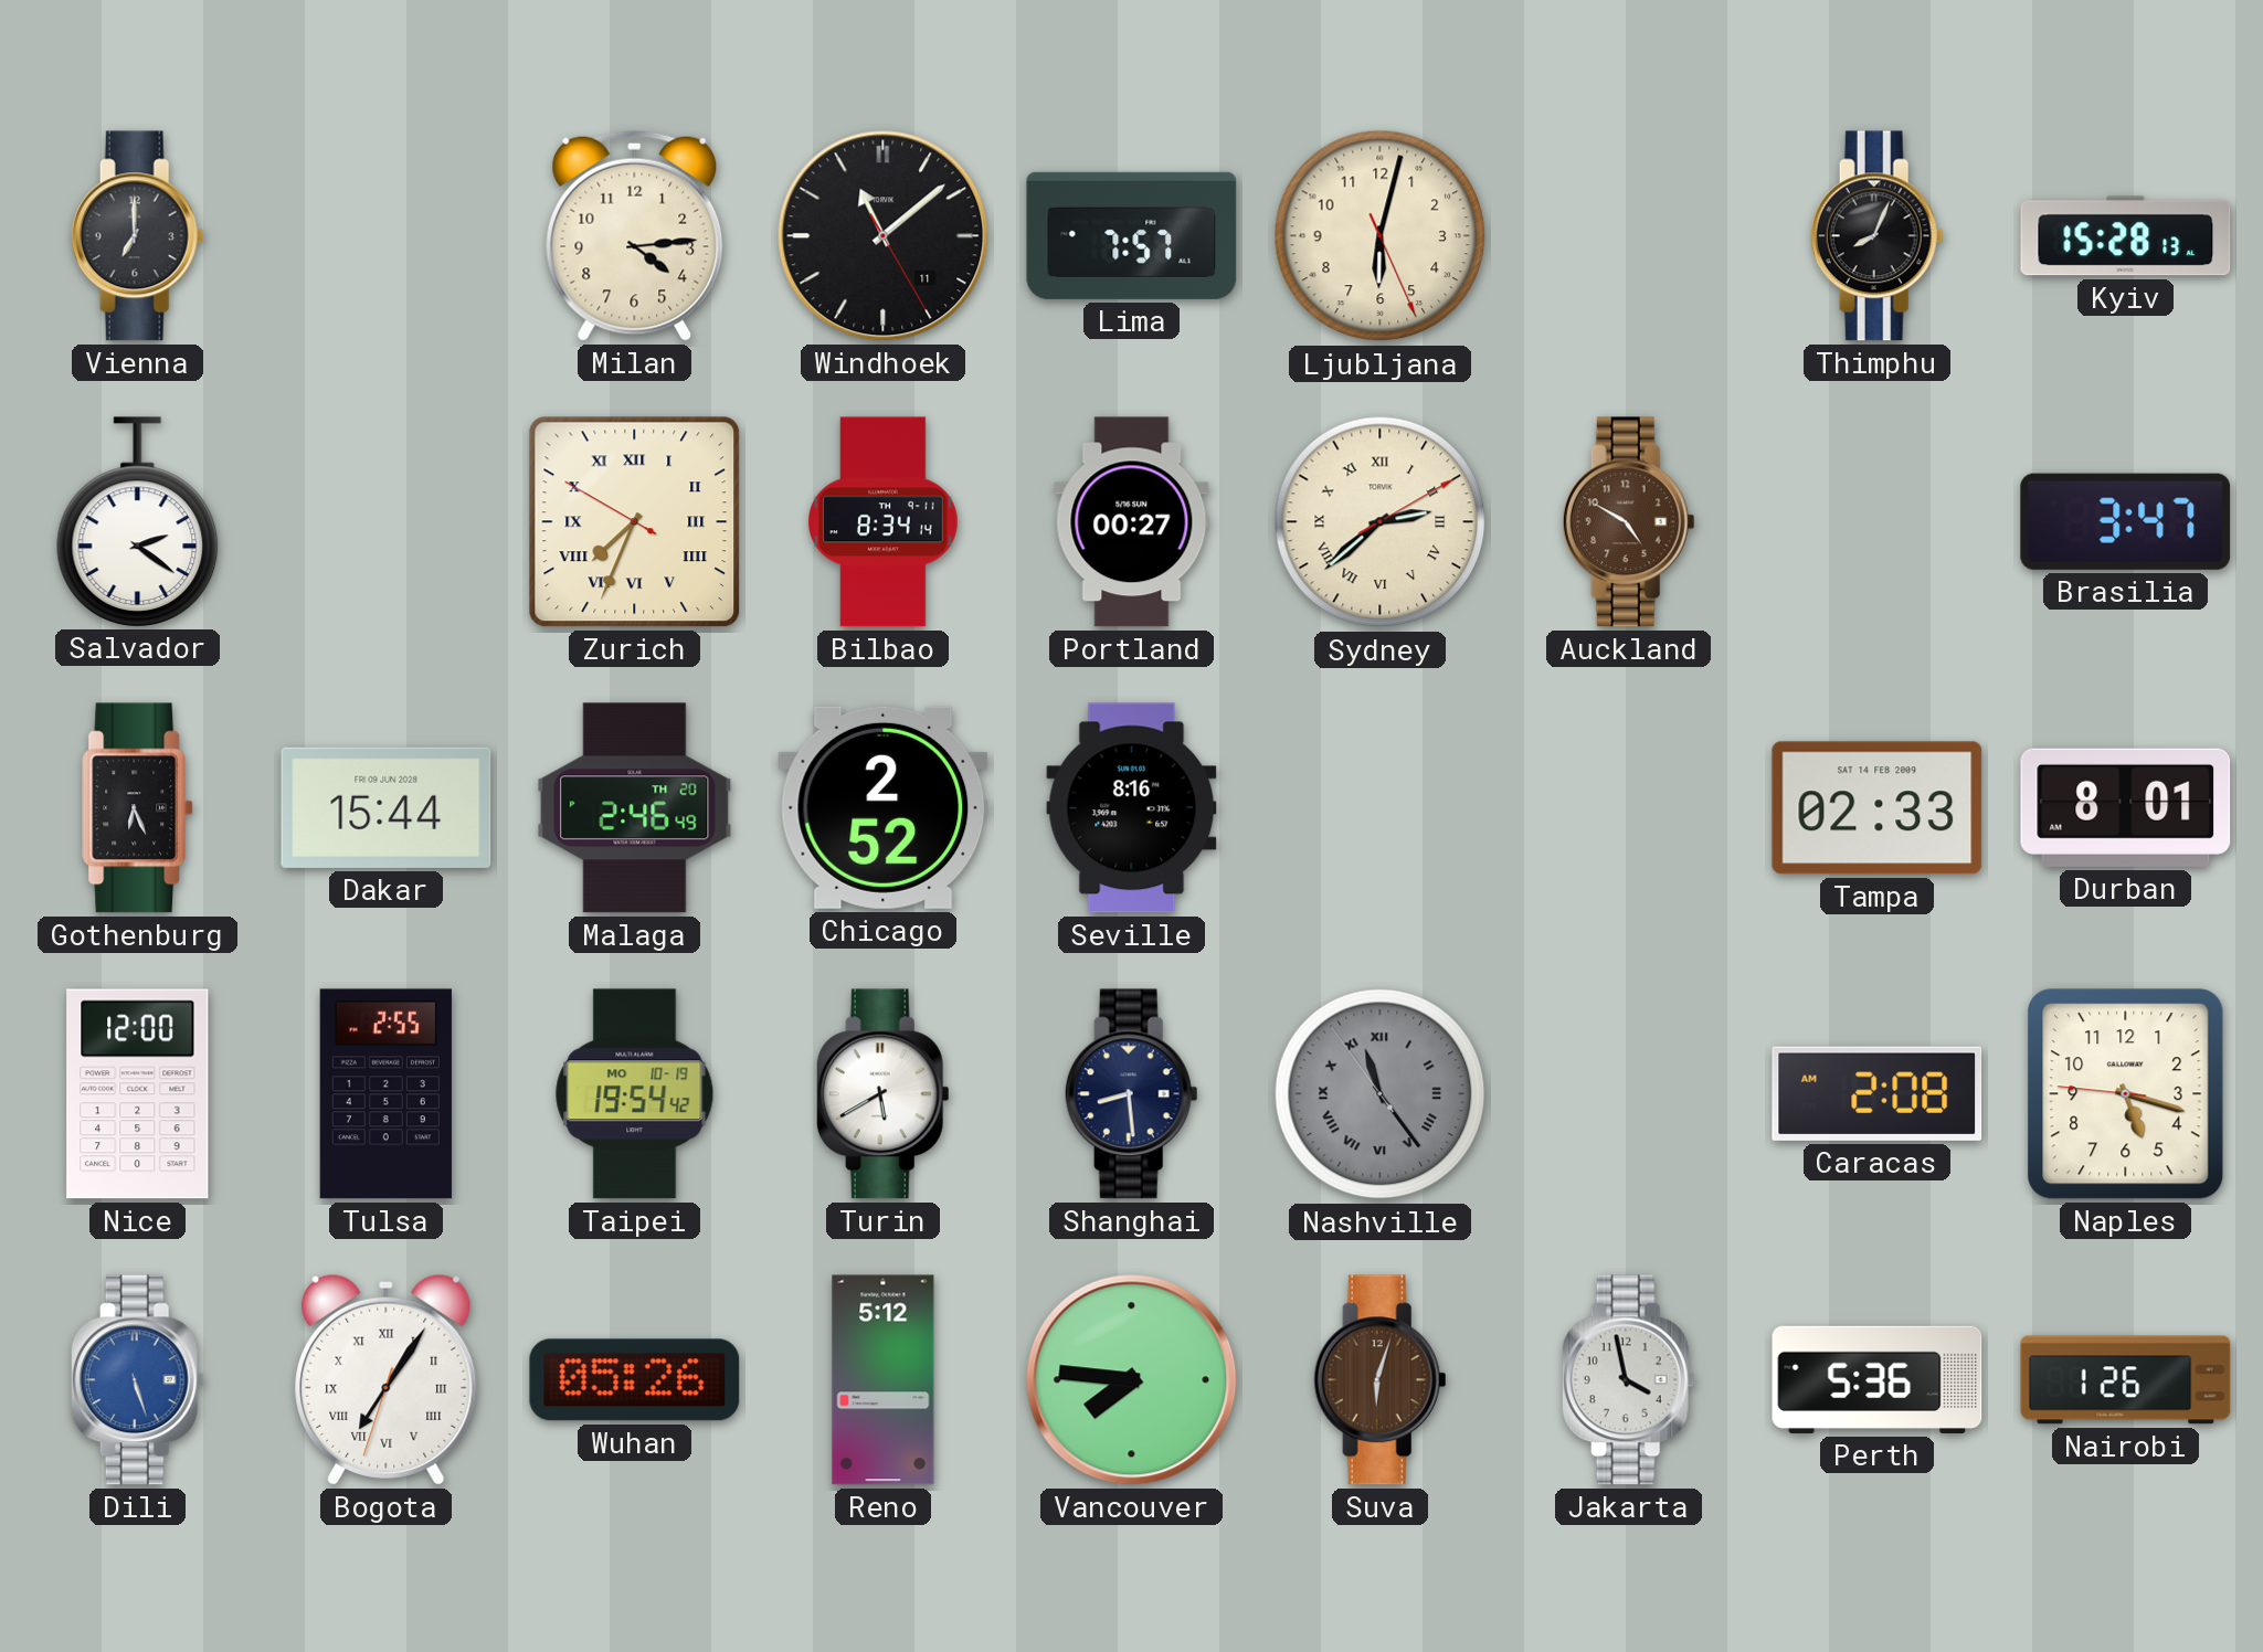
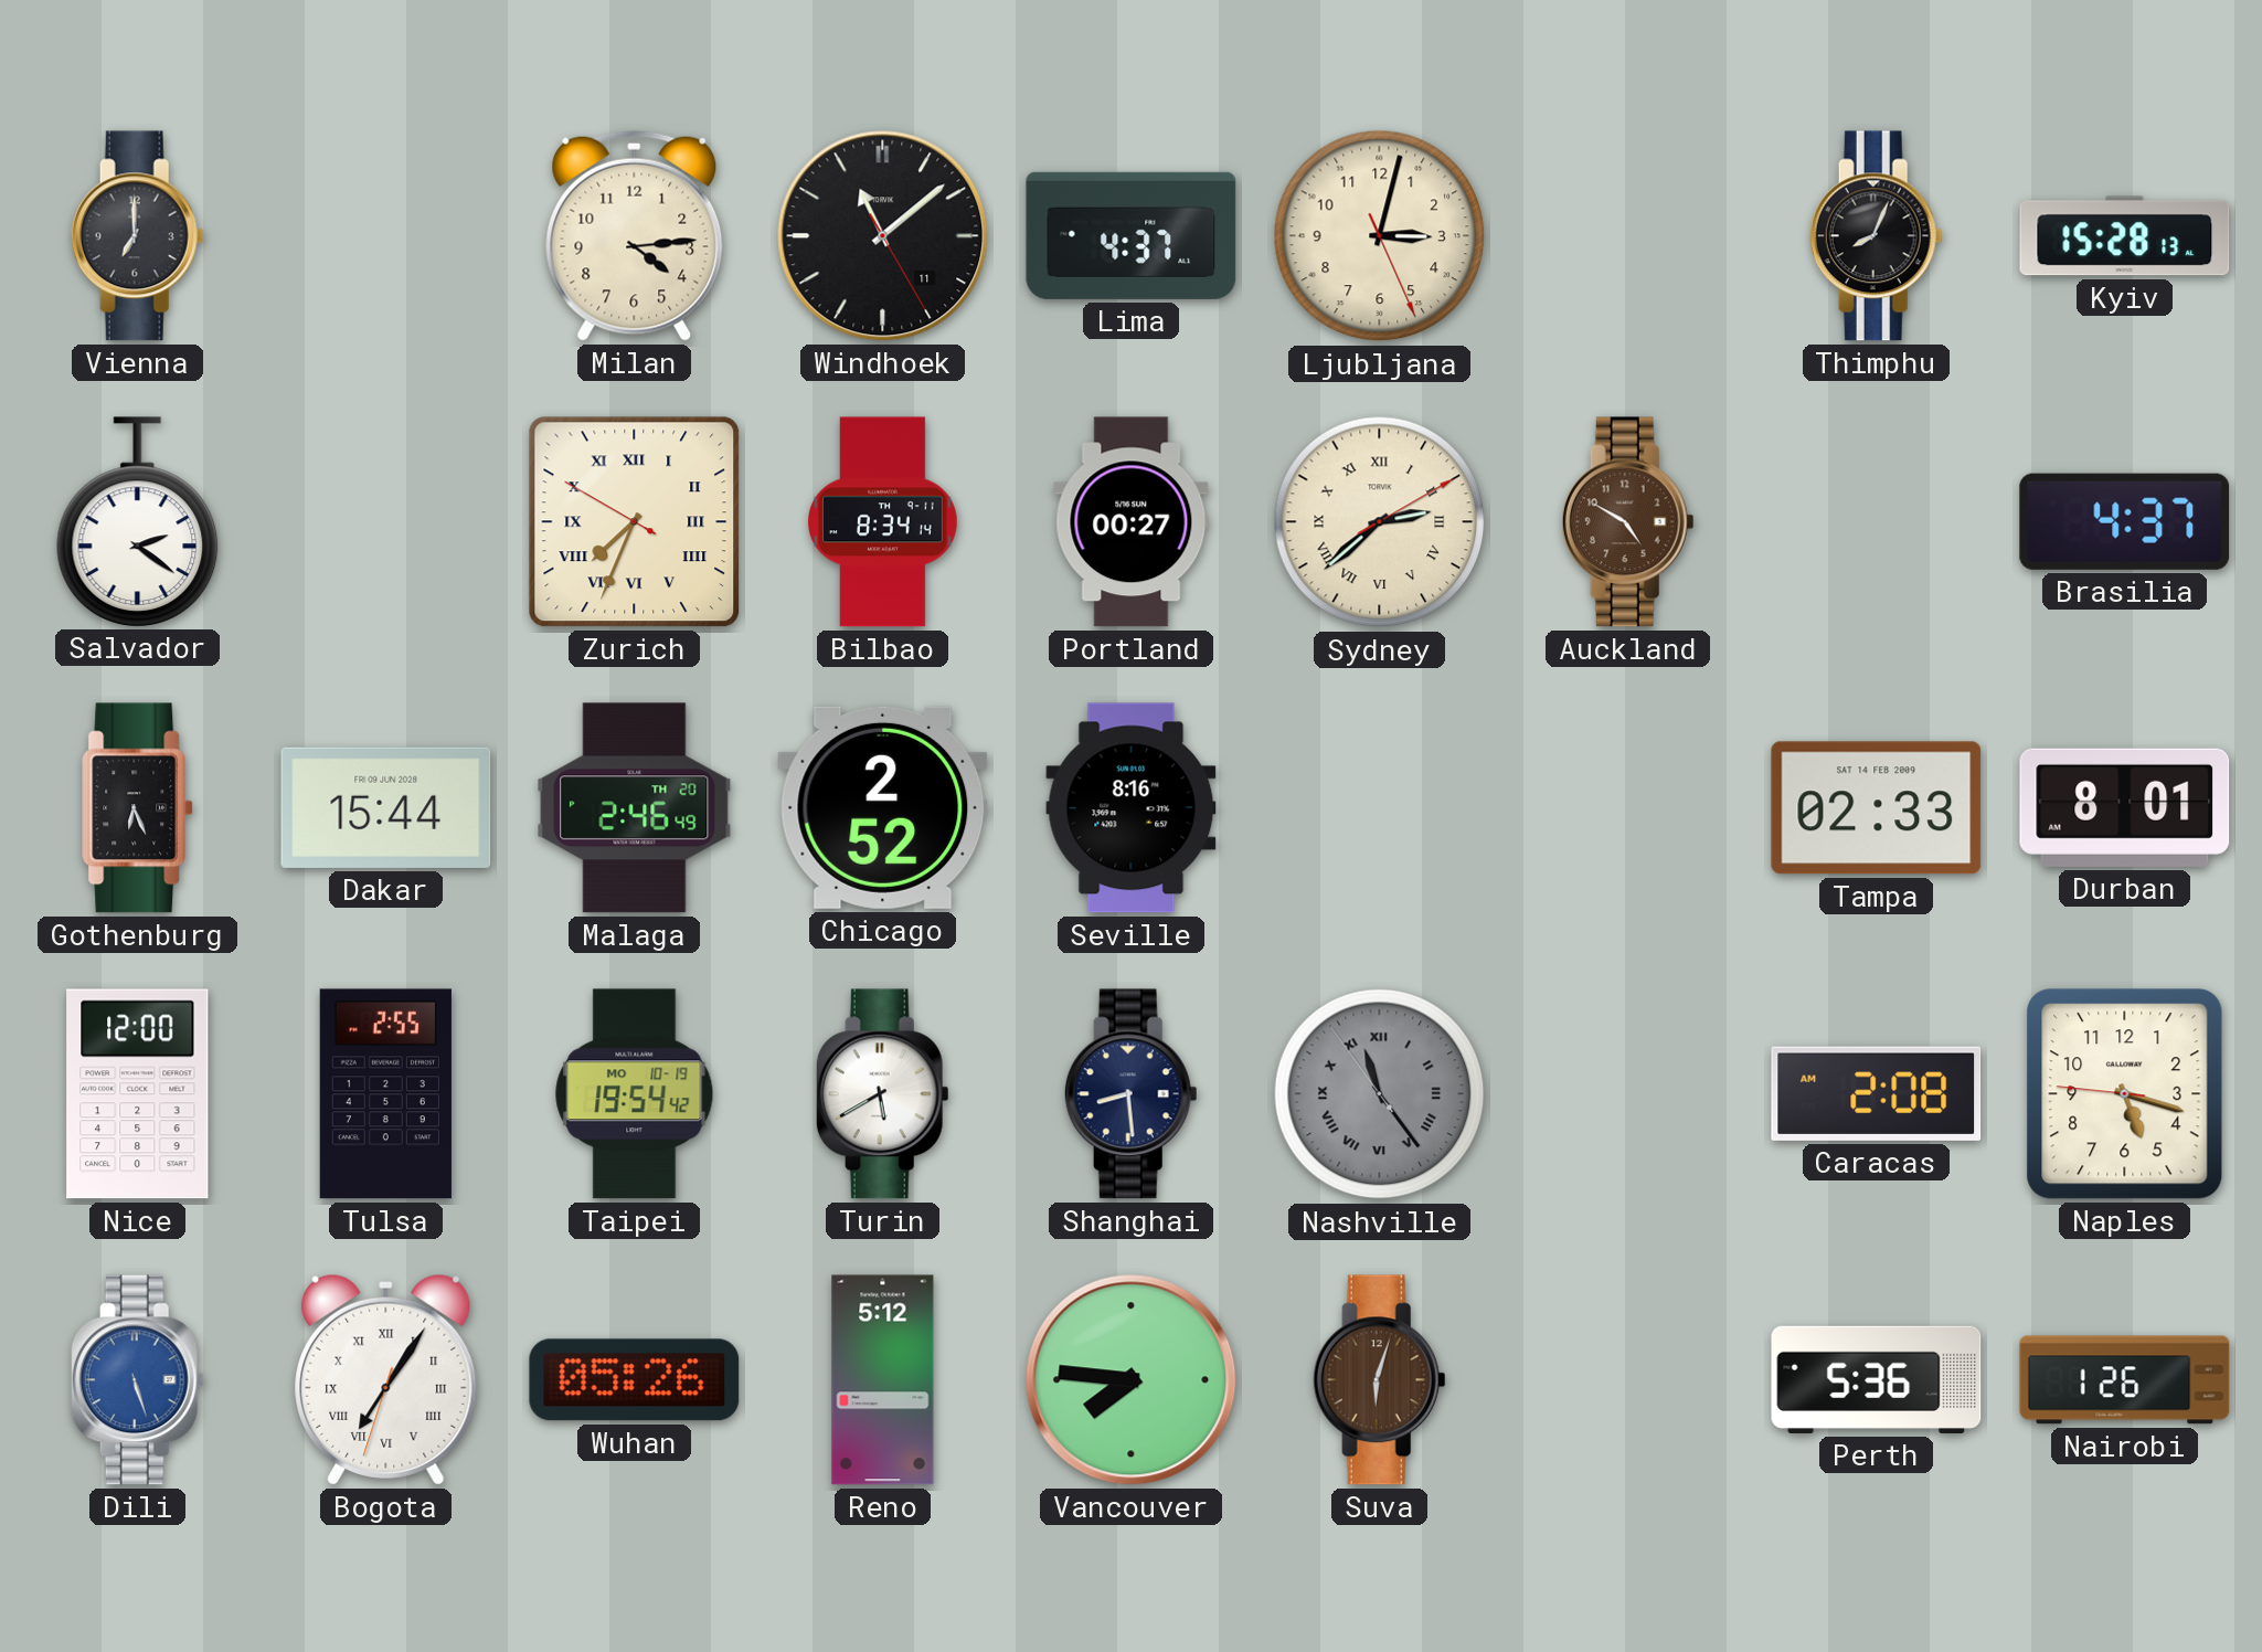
Lima: 7:57 -> 4:37 (1132, 235)
Ljubljana: 6:02 -> 3:02 (1380, 236)
Brasilia: 3:47 -> 4:37 (2125, 521)
Jakarta: 3:58 -> none (1628, 1380)
